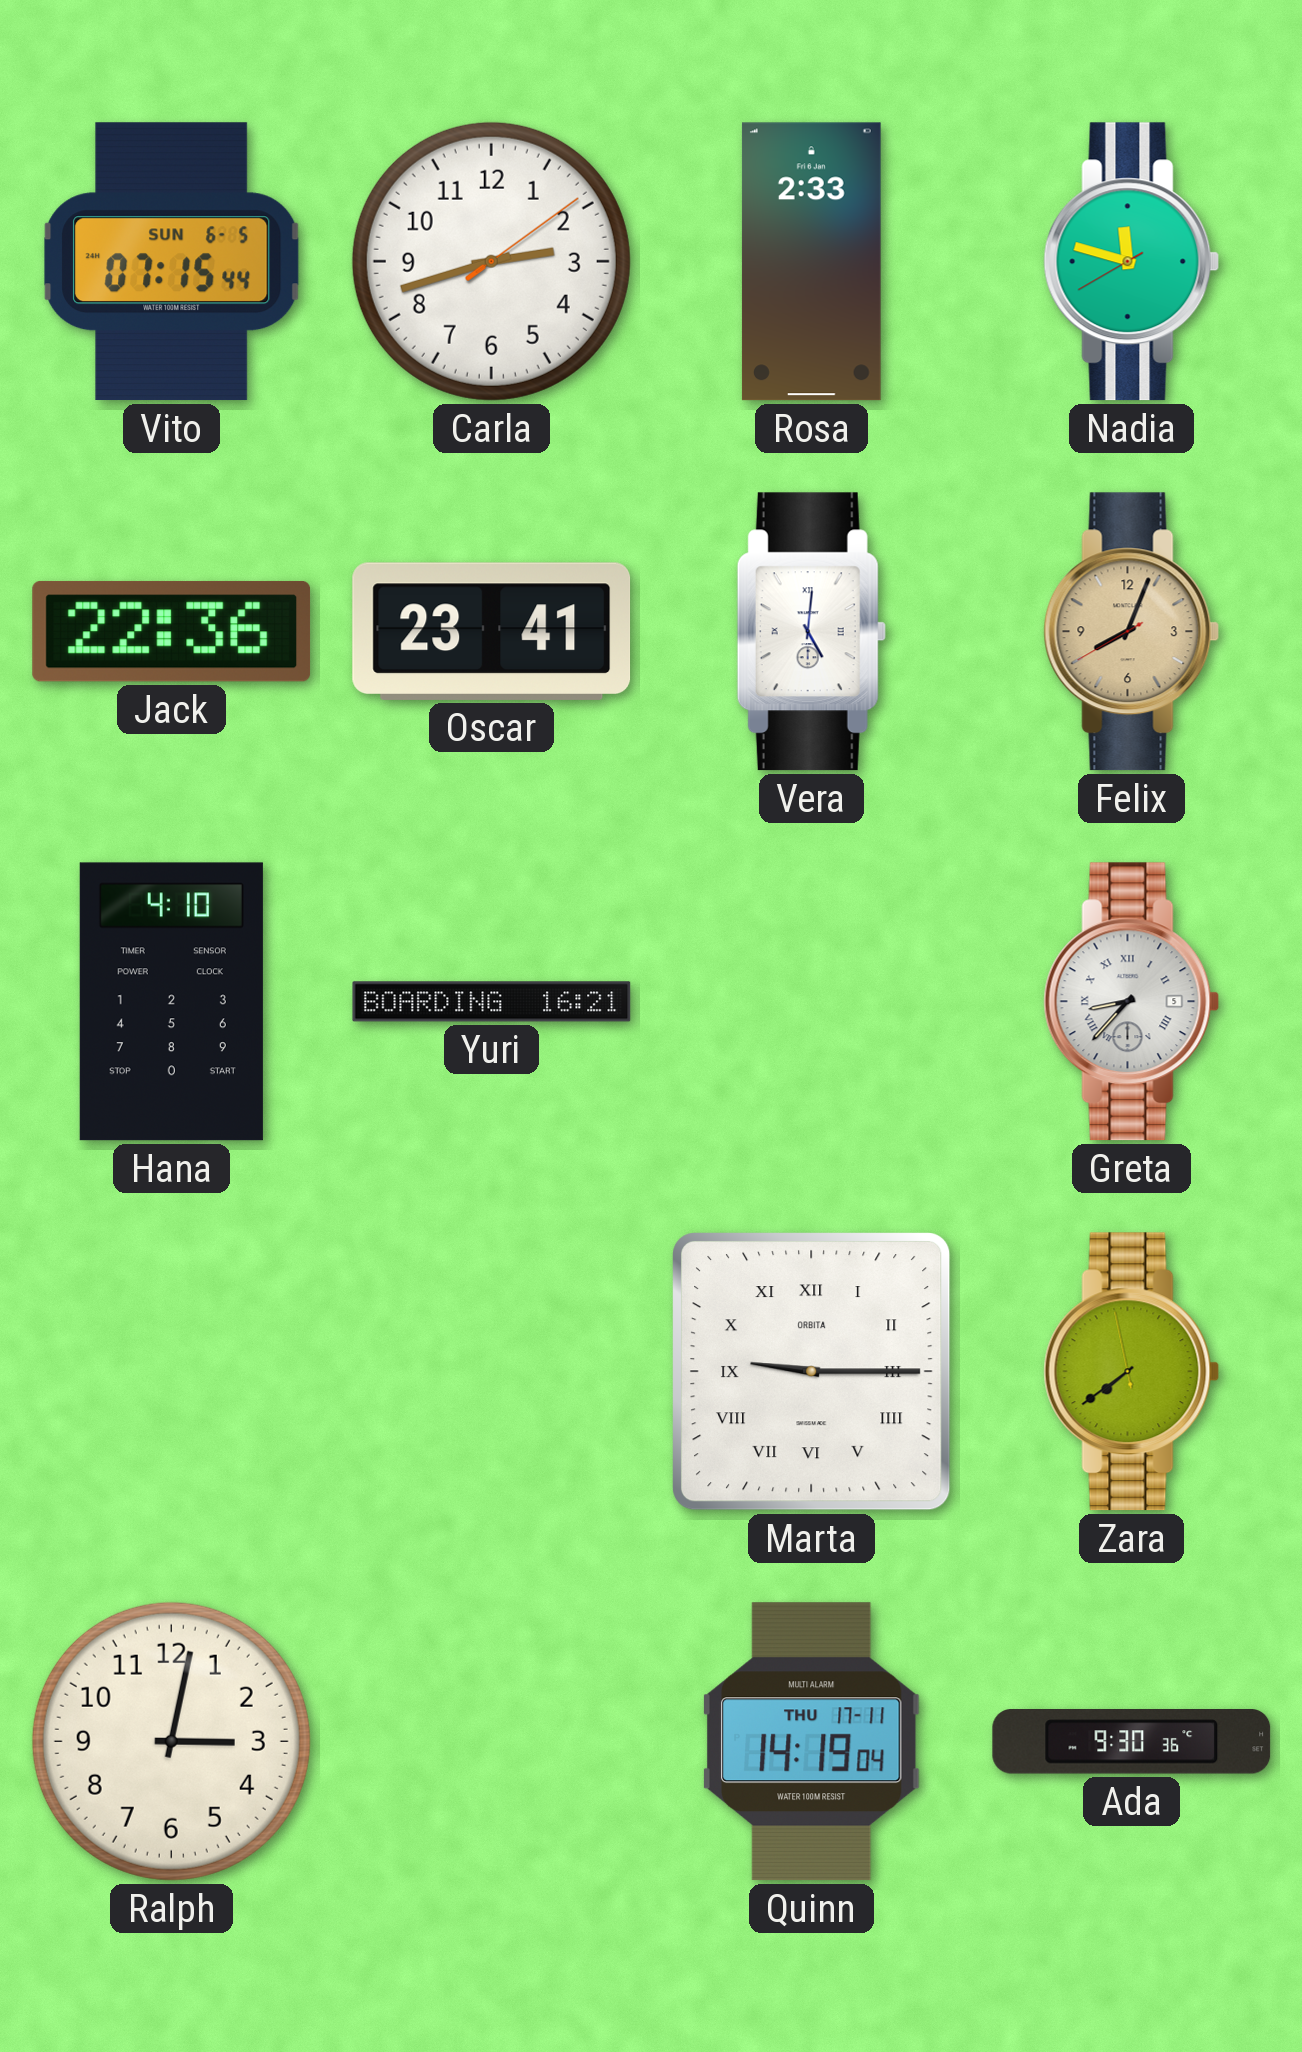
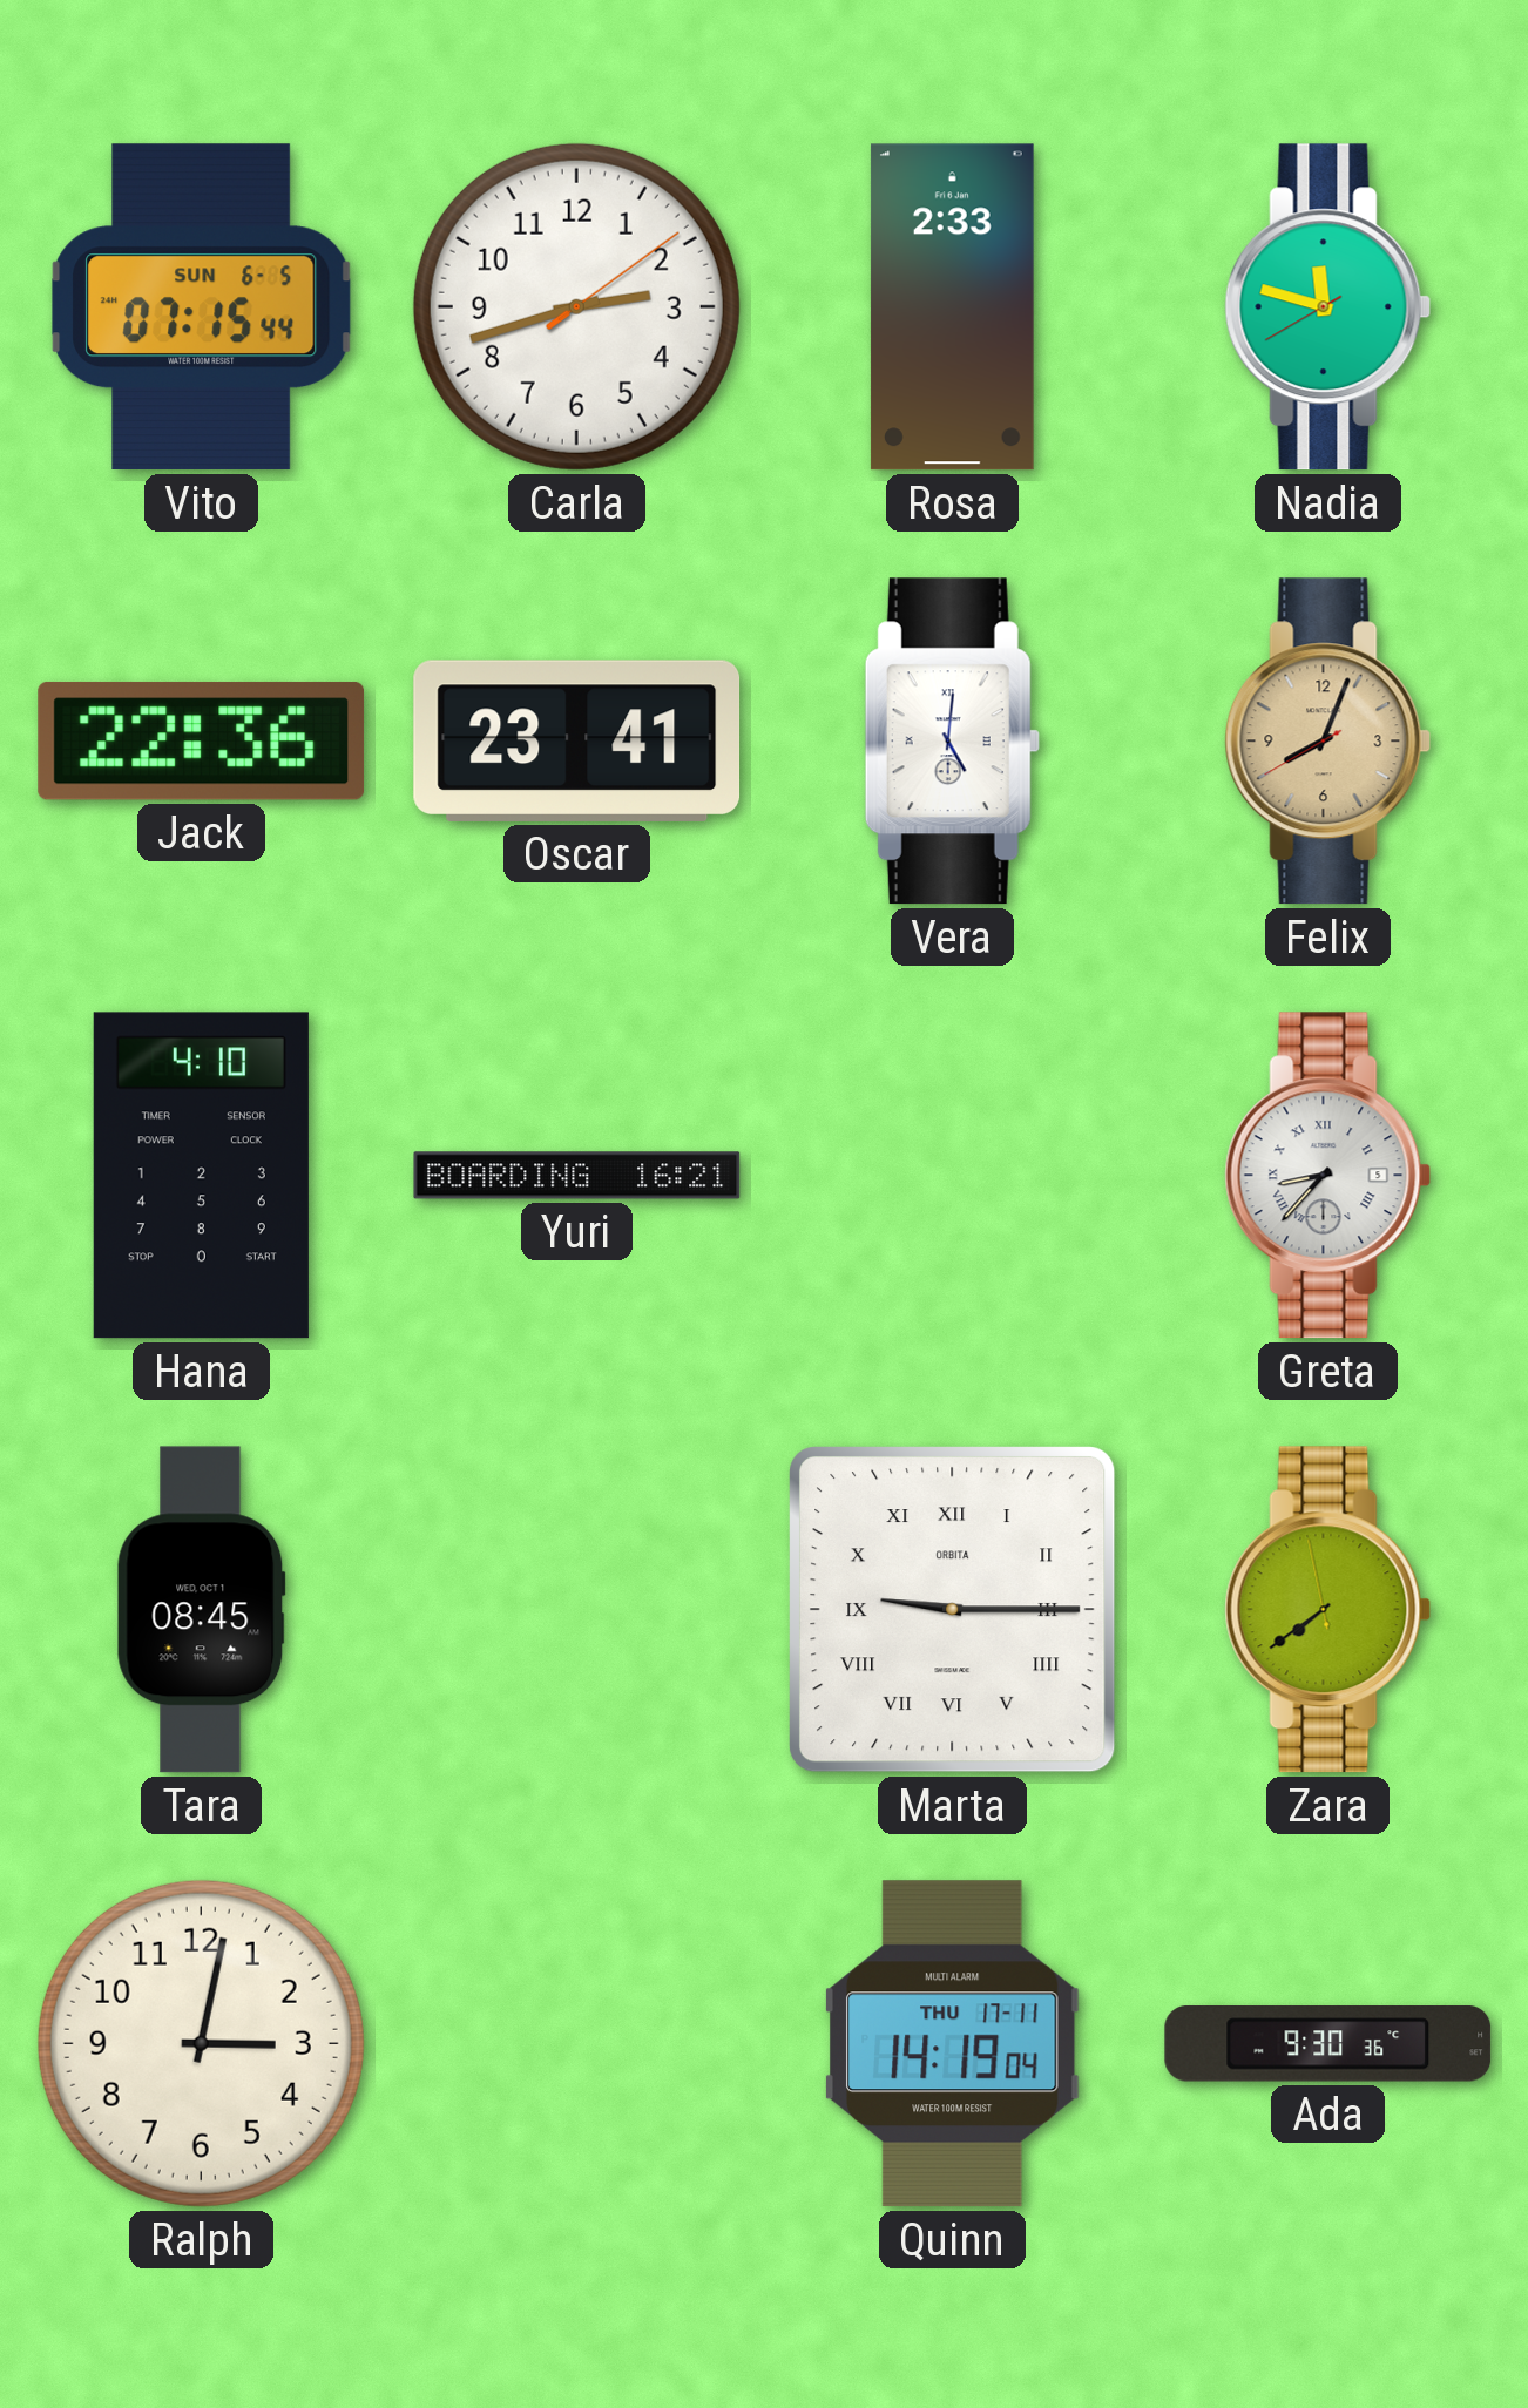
Tara: none -> 08:45 (201, 1610)
